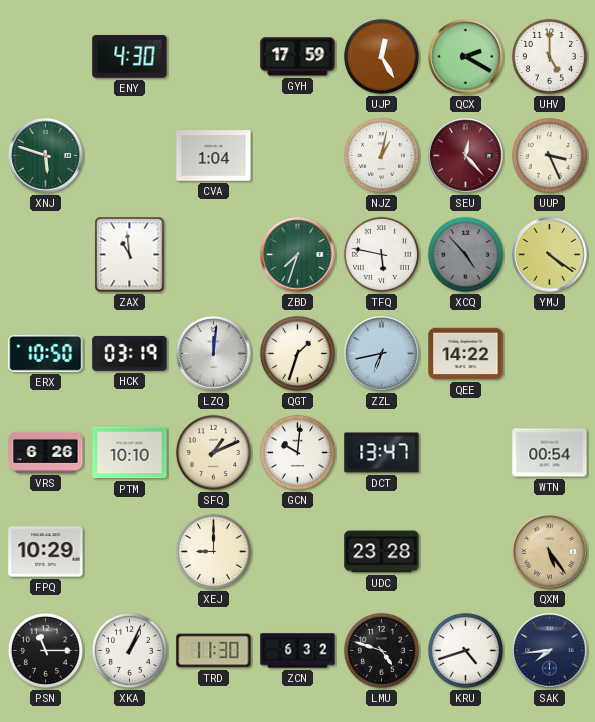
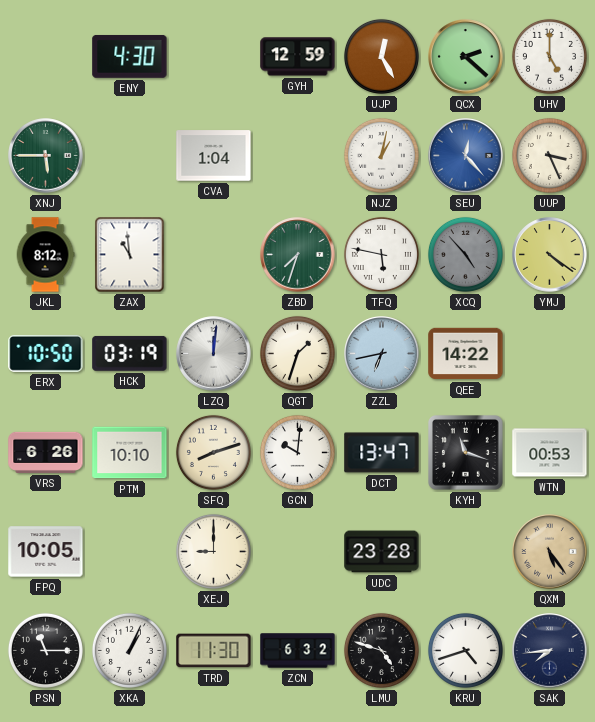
GYH: 17:59 -> 12:59 (298, 57)
QCX: 2:20 -> 2:22 (466, 57)
XNJ: 5:48 -> 5:45 (46, 156)
SEU dial: burgundy -> blue (466, 156)
JKL: none -> 8:12 (45, 255)
SFQ: 1:11 -> 8:12 (213, 452)
KYH: none -> 11:18 (466, 453)
WTN: 00:54 -> 00:53 (550, 453)
FPQ: 10:29 -> 10:05 (46, 552)
